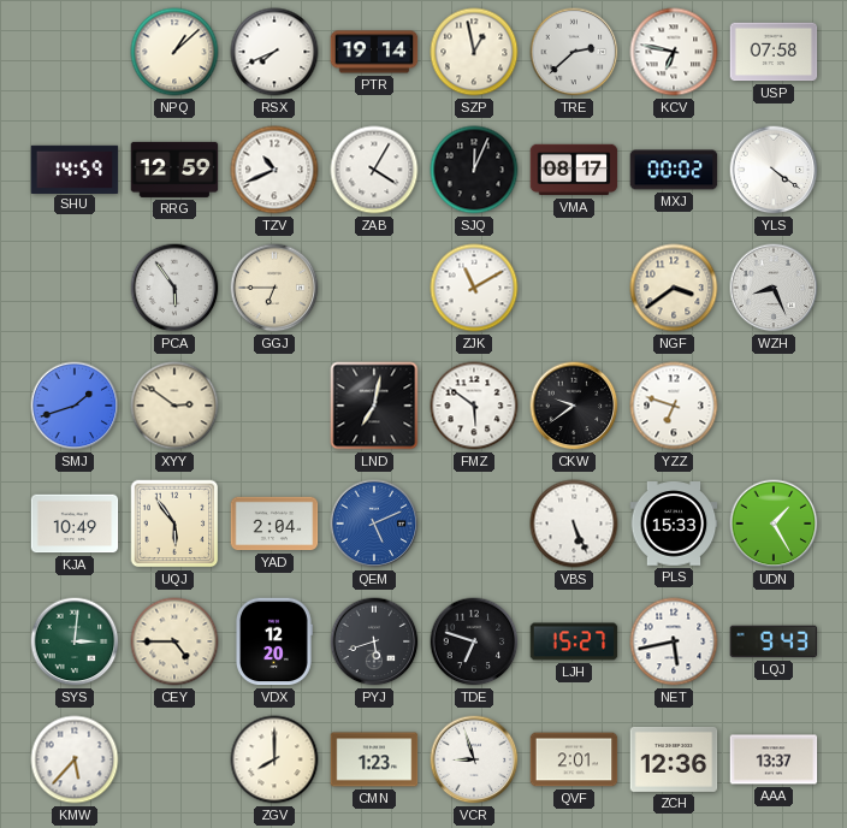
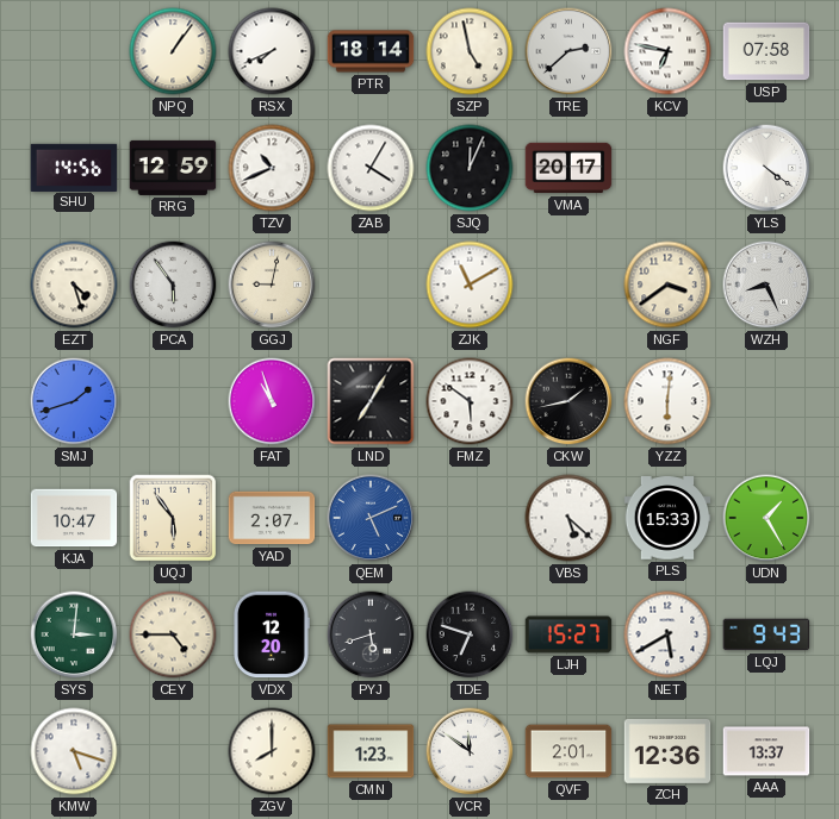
NPQ: 1:08 -> 1:06 (173, 51)
PTR: 19:14 -> 18:14 (371, 51)
SZP: 12:58 -> 4:58 (470, 51)
SHU: 14:59 -> 14:56 (74, 167)
VMA: 08:17 -> 20:17 (568, 168)
MXJ: 00:02 -> none (674, 170)
EZT: none -> 4:27 (74, 285)
GGJ: 6:45 -> 9:02 (272, 285)
XYY: 2:51 -> none (174, 406)
FAT: none -> 10:57 (272, 401)
LND: 7:02 -> 7:05 (371, 401)
CKW: 9:39 -> 1:43 (568, 401)
YZZ: 6:48 -> 6:01 (667, 401)
KJA: 10:49 -> 10:47 (74, 518)
YAD: 2:04 -> 2:07 (272, 518)
VBS: 5:26 -> 5:22 (568, 518)
NET: 5:43 -> 5:40 (667, 634)
KMW: 5:37 -> 5:18 (74, 751)
VCR: 8:57 -> 11:51 (470, 751)
